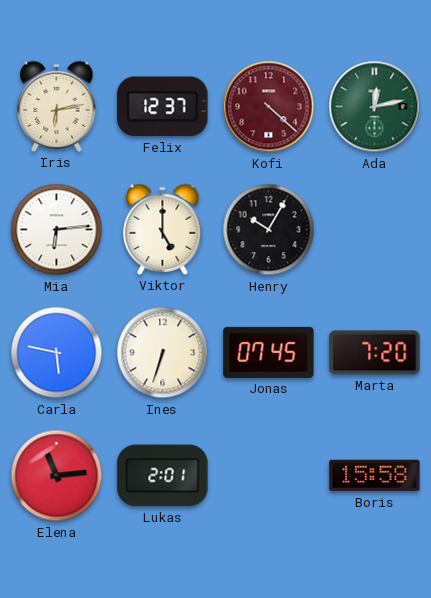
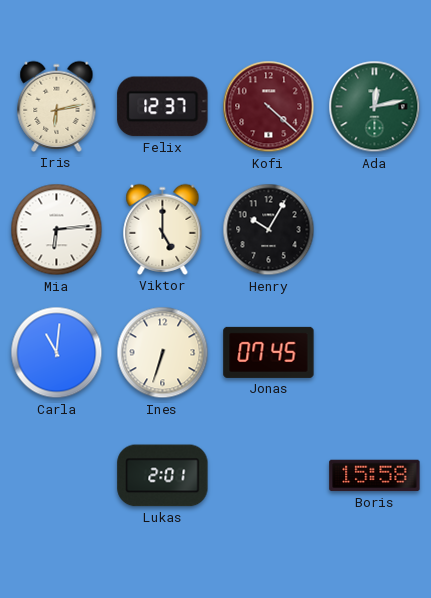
Carla: 5:47 -> 11:01 (57, 353)
Marta: 7:20 -> none (375, 353)
Elena: 11:14 -> none (57, 476)
